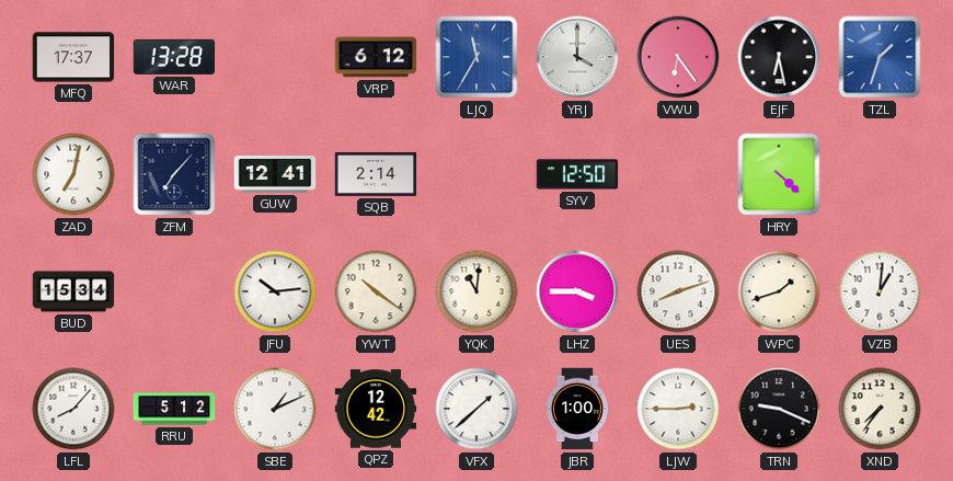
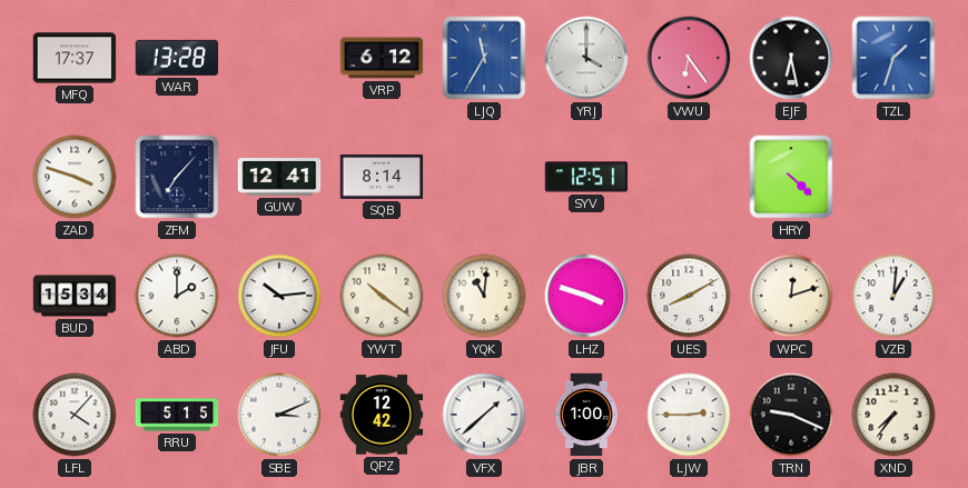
ZAD: 7:02 -> 3:48 (75, 177)
SQB: 2:14 -> 8:14 (382, 177)
SYV: 12:50 -> 12:51 (586, 177)
ABD: none -> 2:00 (177, 296)
LHZ: 3:45 -> 3:48 (586, 296)
UES: 8:12 -> 8:10 (689, 296)
WPC: 1:42 -> 12:12 (791, 296)
LFL: 8:07 -> 4:07 (75, 415)
RRU: 5:12 -> 5:15 (177, 415)
SBE: 1:11 -> 3:11 (279, 415)
